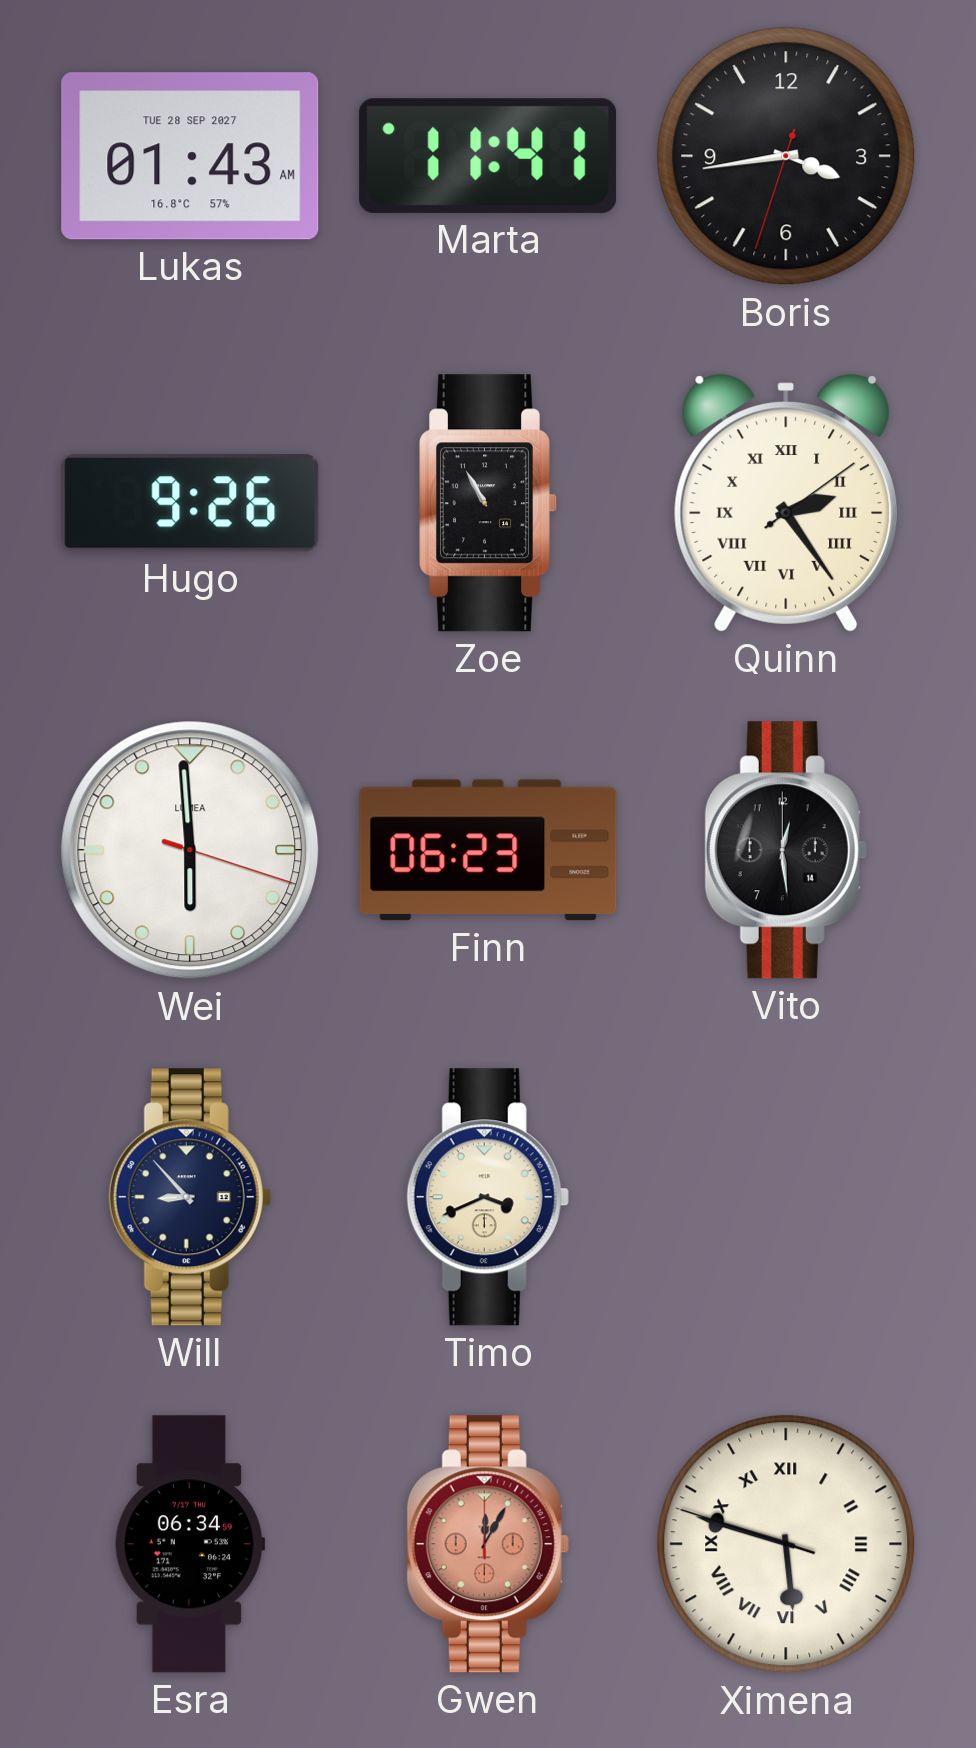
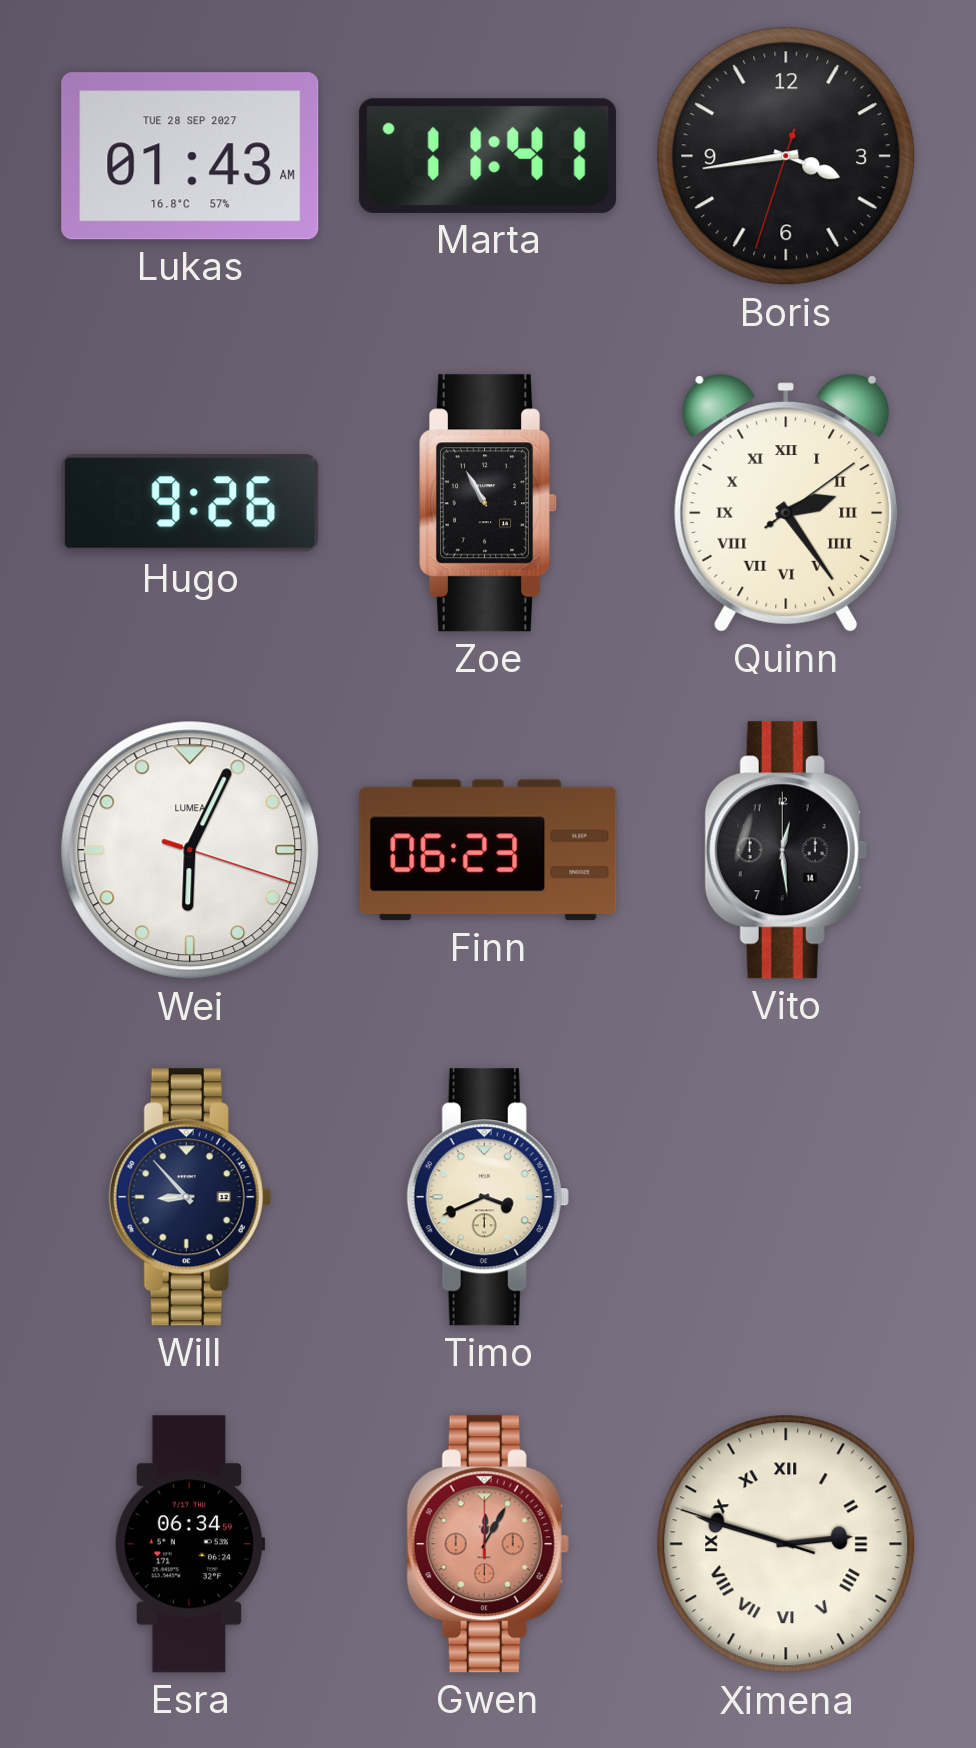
Wei: 5:59 -> 6:04 (190, 850)
Ximena: 5:47 -> 2:47 (786, 1544)
